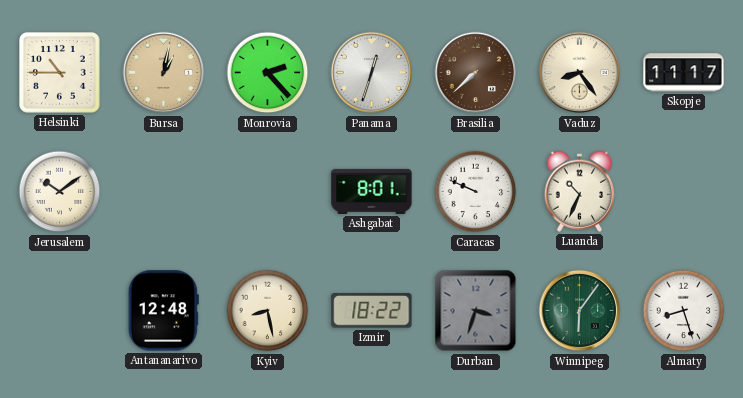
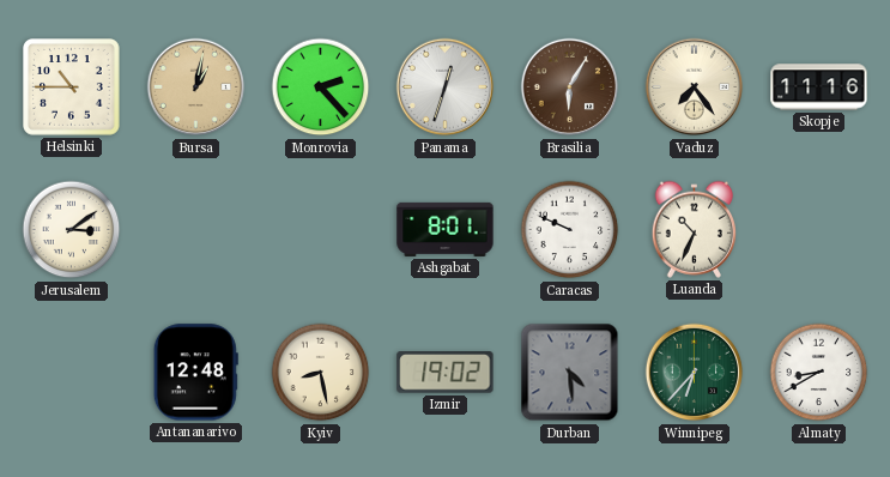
Brasilia: 7:38 -> 6:05 (570, 87)
Vaduz: 8:24 -> 7:24 (695, 87)
Skopje: 11:17 -> 11:16 (819, 87)
Jerusalem: 10:09 -> 3:09 (72, 230)
Izmir: 18:22 -> 19:02 (446, 373)
Durban: 3:33 -> 4:29 (570, 373)
Winnipeg: 6:06 -> 6:37 (695, 373)
Almaty: 8:27 -> 8:40 (819, 373)
